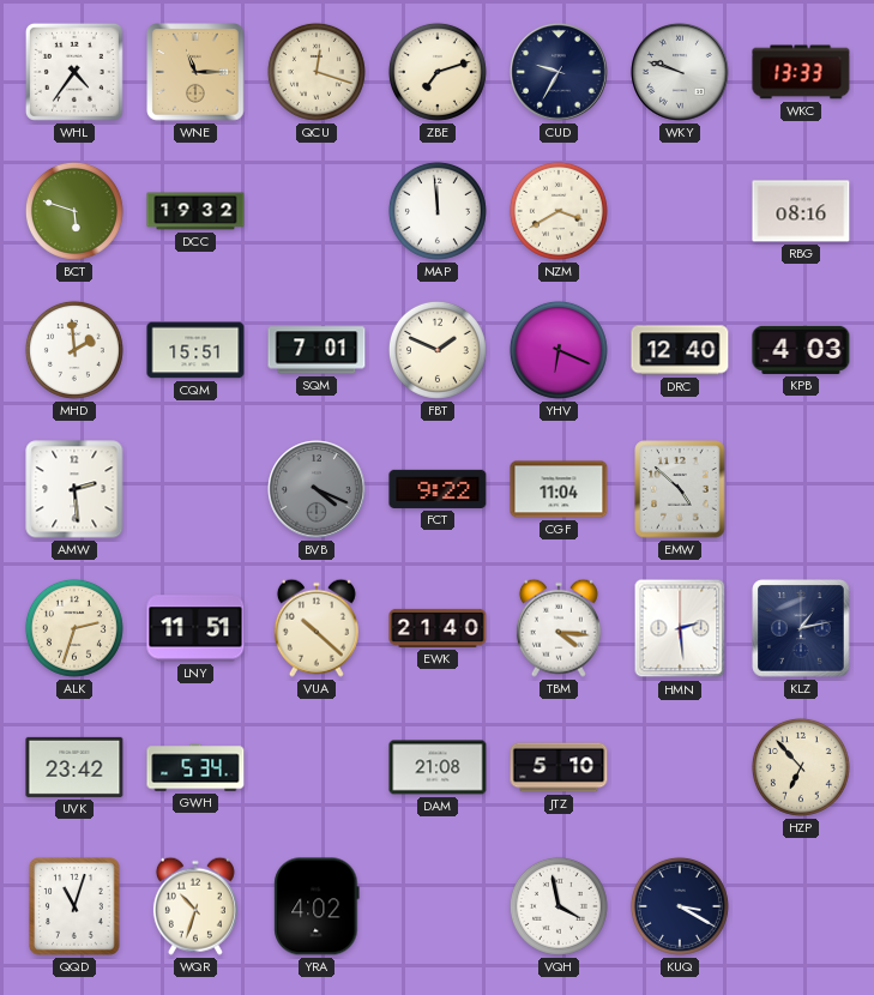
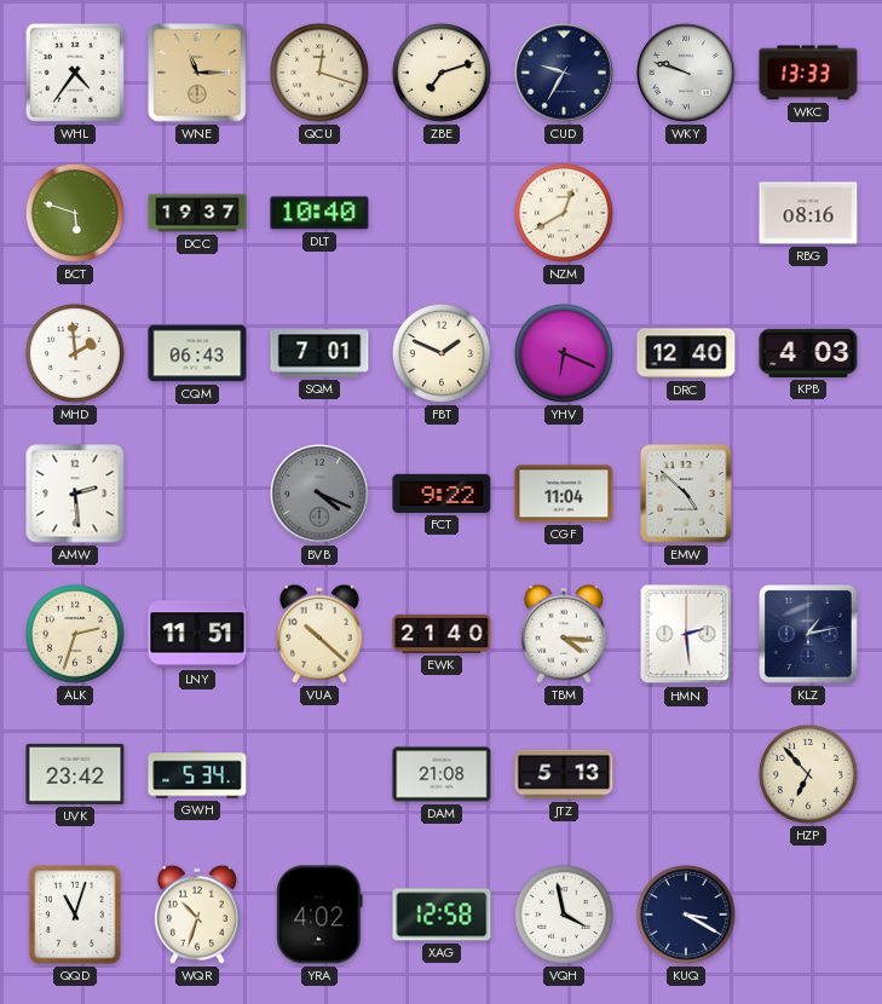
DCC: 19:32 -> 19:37 (197, 213)
DLT: none -> 10:40 (319, 213)
MAP: 11:59 -> none (438, 211)
NZM: 3:40 -> 12:40 (564, 213)
CQM: 15:51 -> 06:43 (197, 353)
JTZ: 5:10 -> 5:13 (564, 774)
XAG: none -> 12:58 (442, 914)
